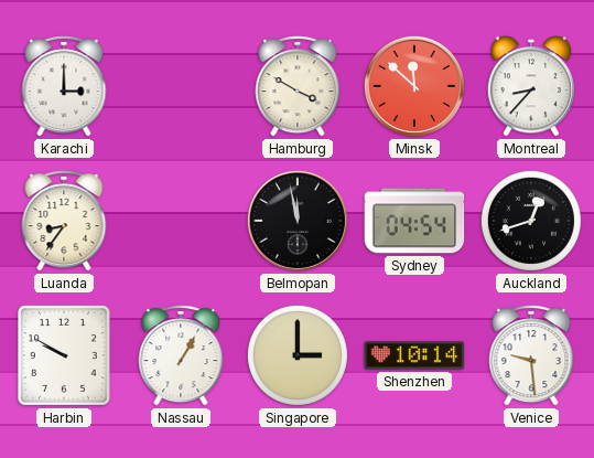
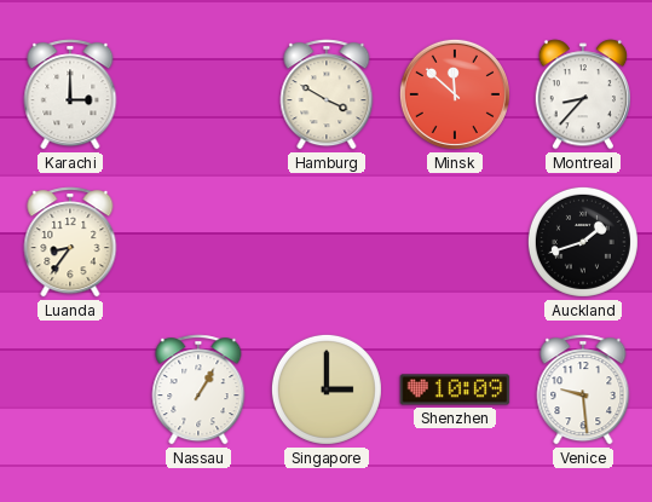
Belmopan: 11:58 -> none (298, 221)
Sydney: 04:54 -> none (414, 221)
Auckland: 12:42 -> 1:42 (583, 242)
Harbin: 9:50 -> none (64, 355)
Shenzhen: 10:14 -> 10:09 (455, 390)
